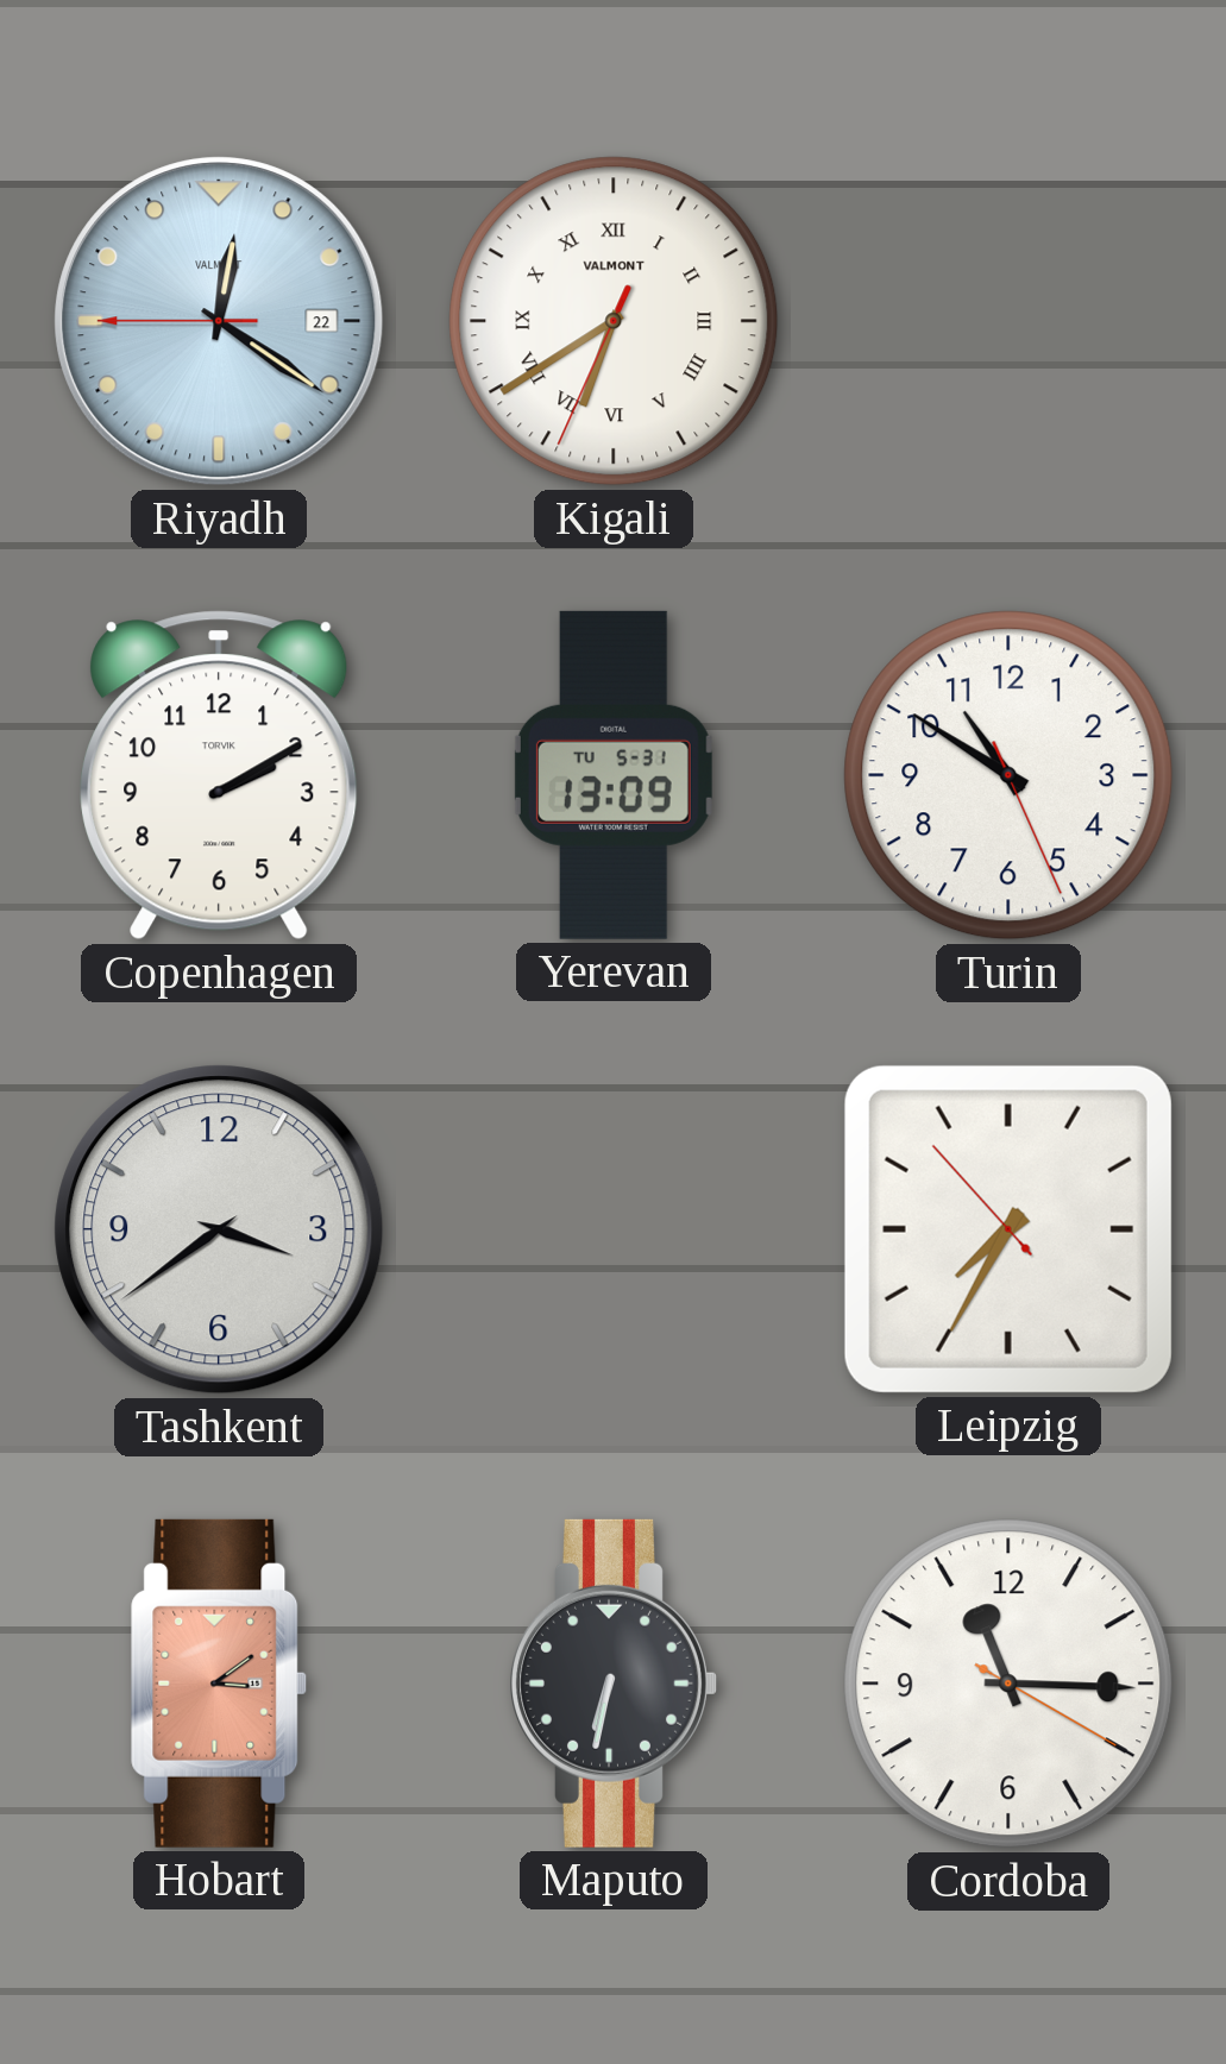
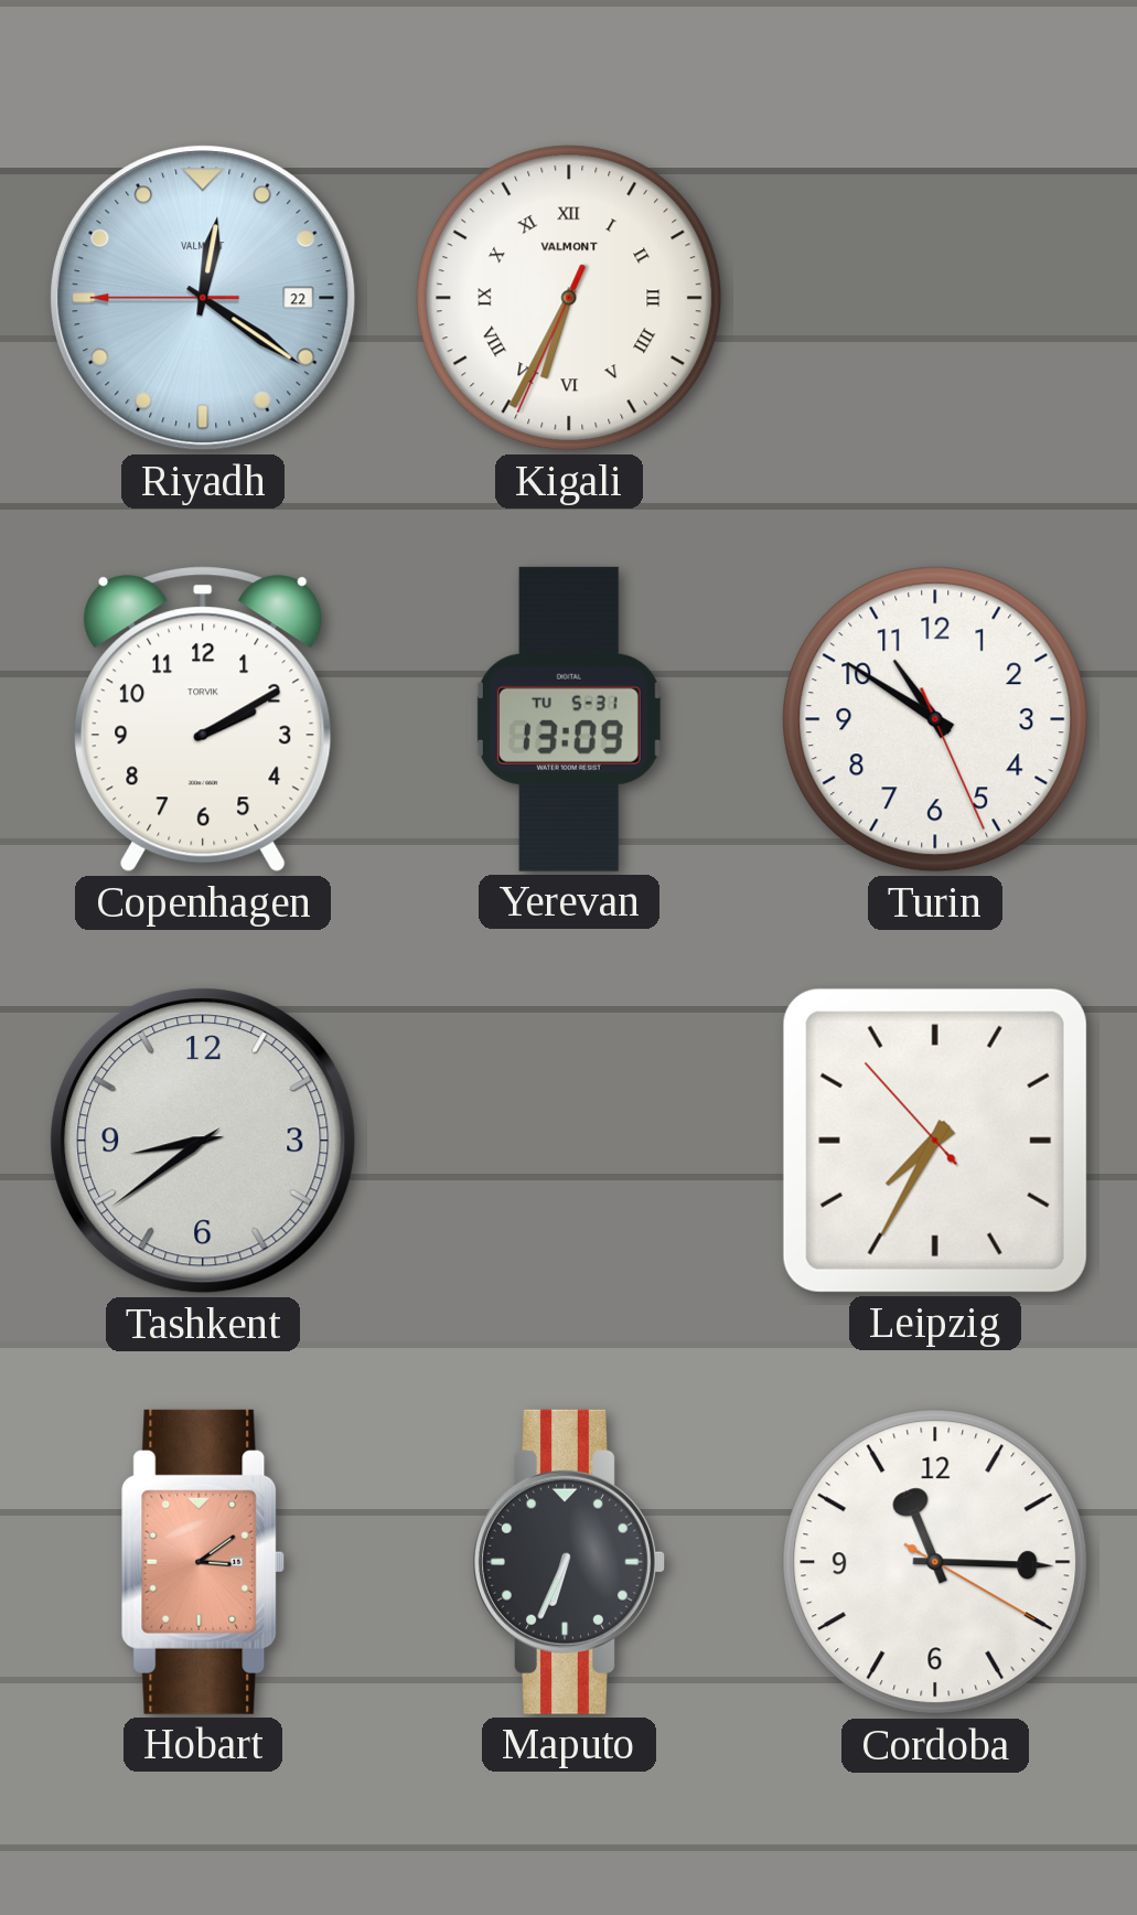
Kigali: 6:39 -> 6:34 (569, 298)
Tashkent: 3:39 -> 8:39 (203, 1141)
Maputo: 6:32 -> 6:34 (569, 1562)
